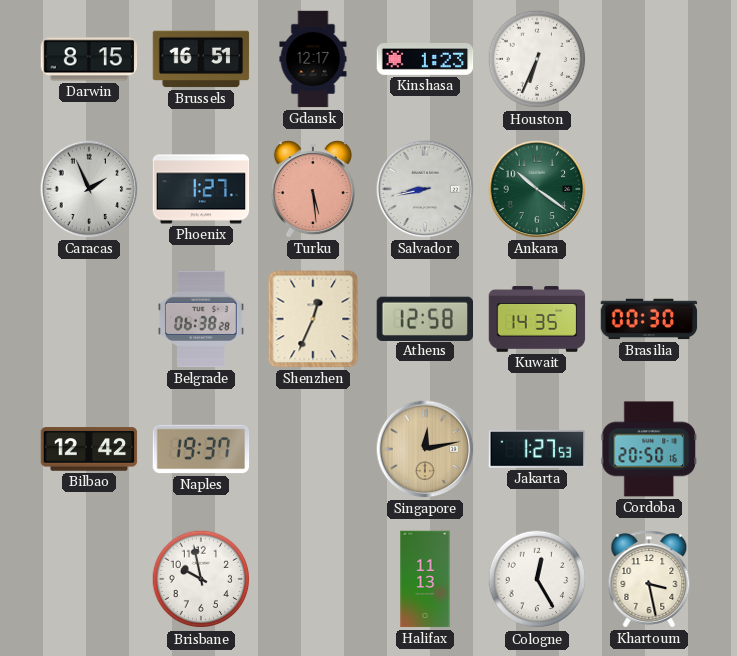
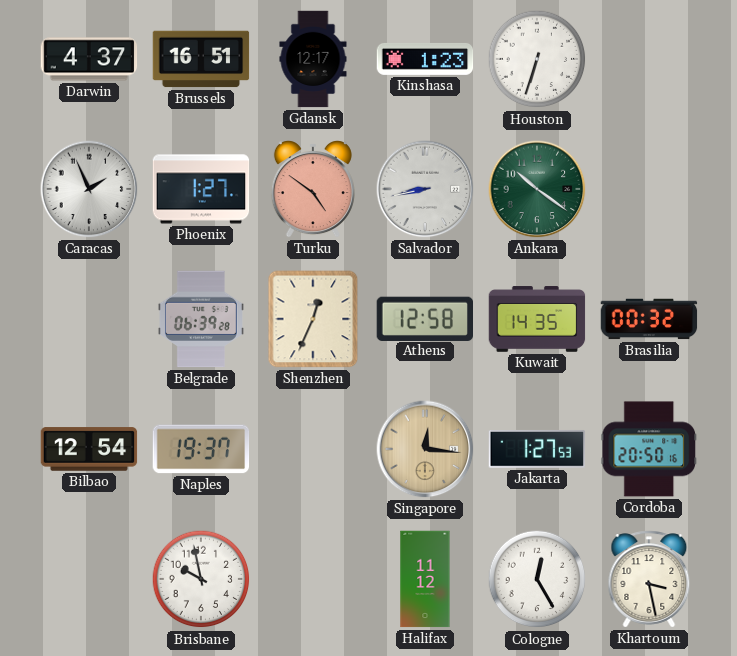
Darwin: 8:15 -> 4:37 (89, 59)
Houston: 6:34 -> 6:33 (537, 59)
Turku: 5:29 -> 4:51 (313, 189)
Belgrade: 06:38 -> 06:39 (201, 319)
Brasilia: 00:30 -> 00:32 (649, 319)
Bilbao: 12:42 -> 12:54 (89, 449)
Singapore: 12:13 -> 12:16 (425, 449)
Halifax: 11:13 -> 11:12 (425, 579)
